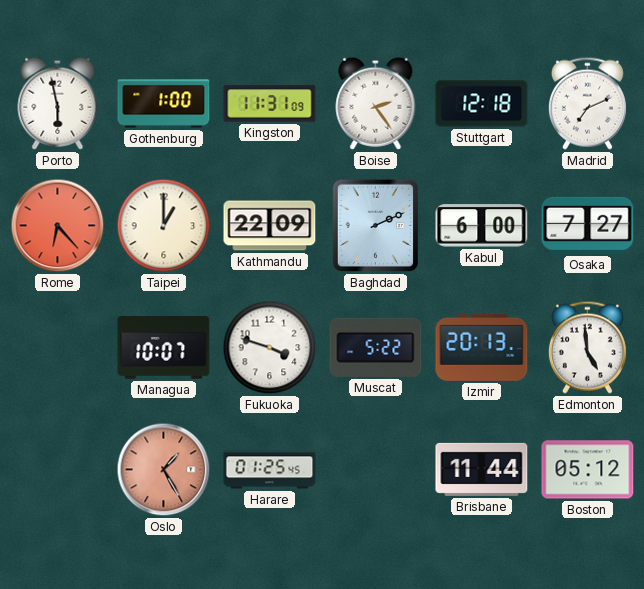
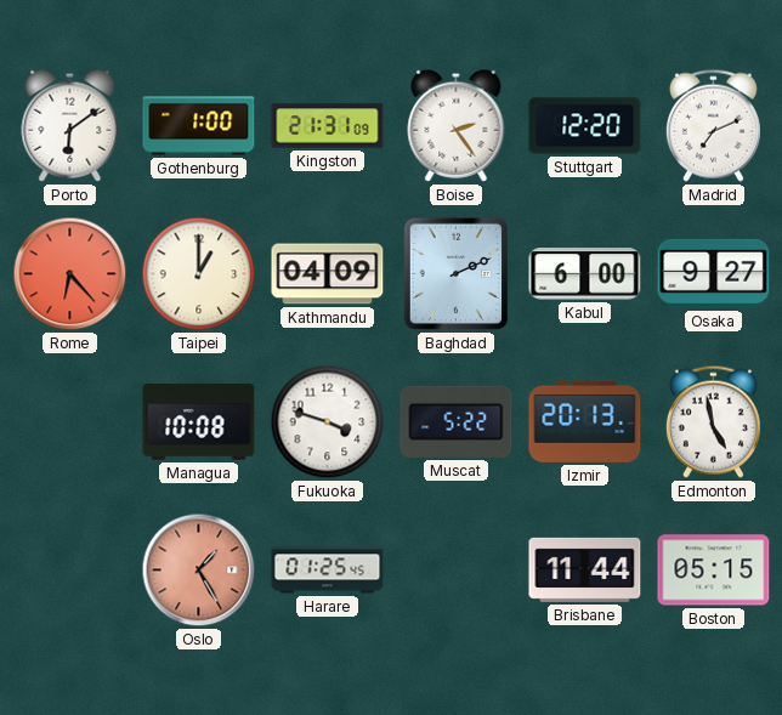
Porto: 5:58 -> 6:09 (70, 125)
Kingston: 11:31 -> 21:31 (328, 126)
Stuttgart: 12:18 -> 12:20 (585, 126)
Kathmandu: 22:09 -> 04:09 (328, 274)
Osaka: 7:27 -> 9:27 (714, 273)
Managua: 10:07 -> 10:08 (199, 422)
Edmonton: 4:59 -> 4:58 (713, 421)
Boston: 05:12 -> 05:15 (714, 571)
